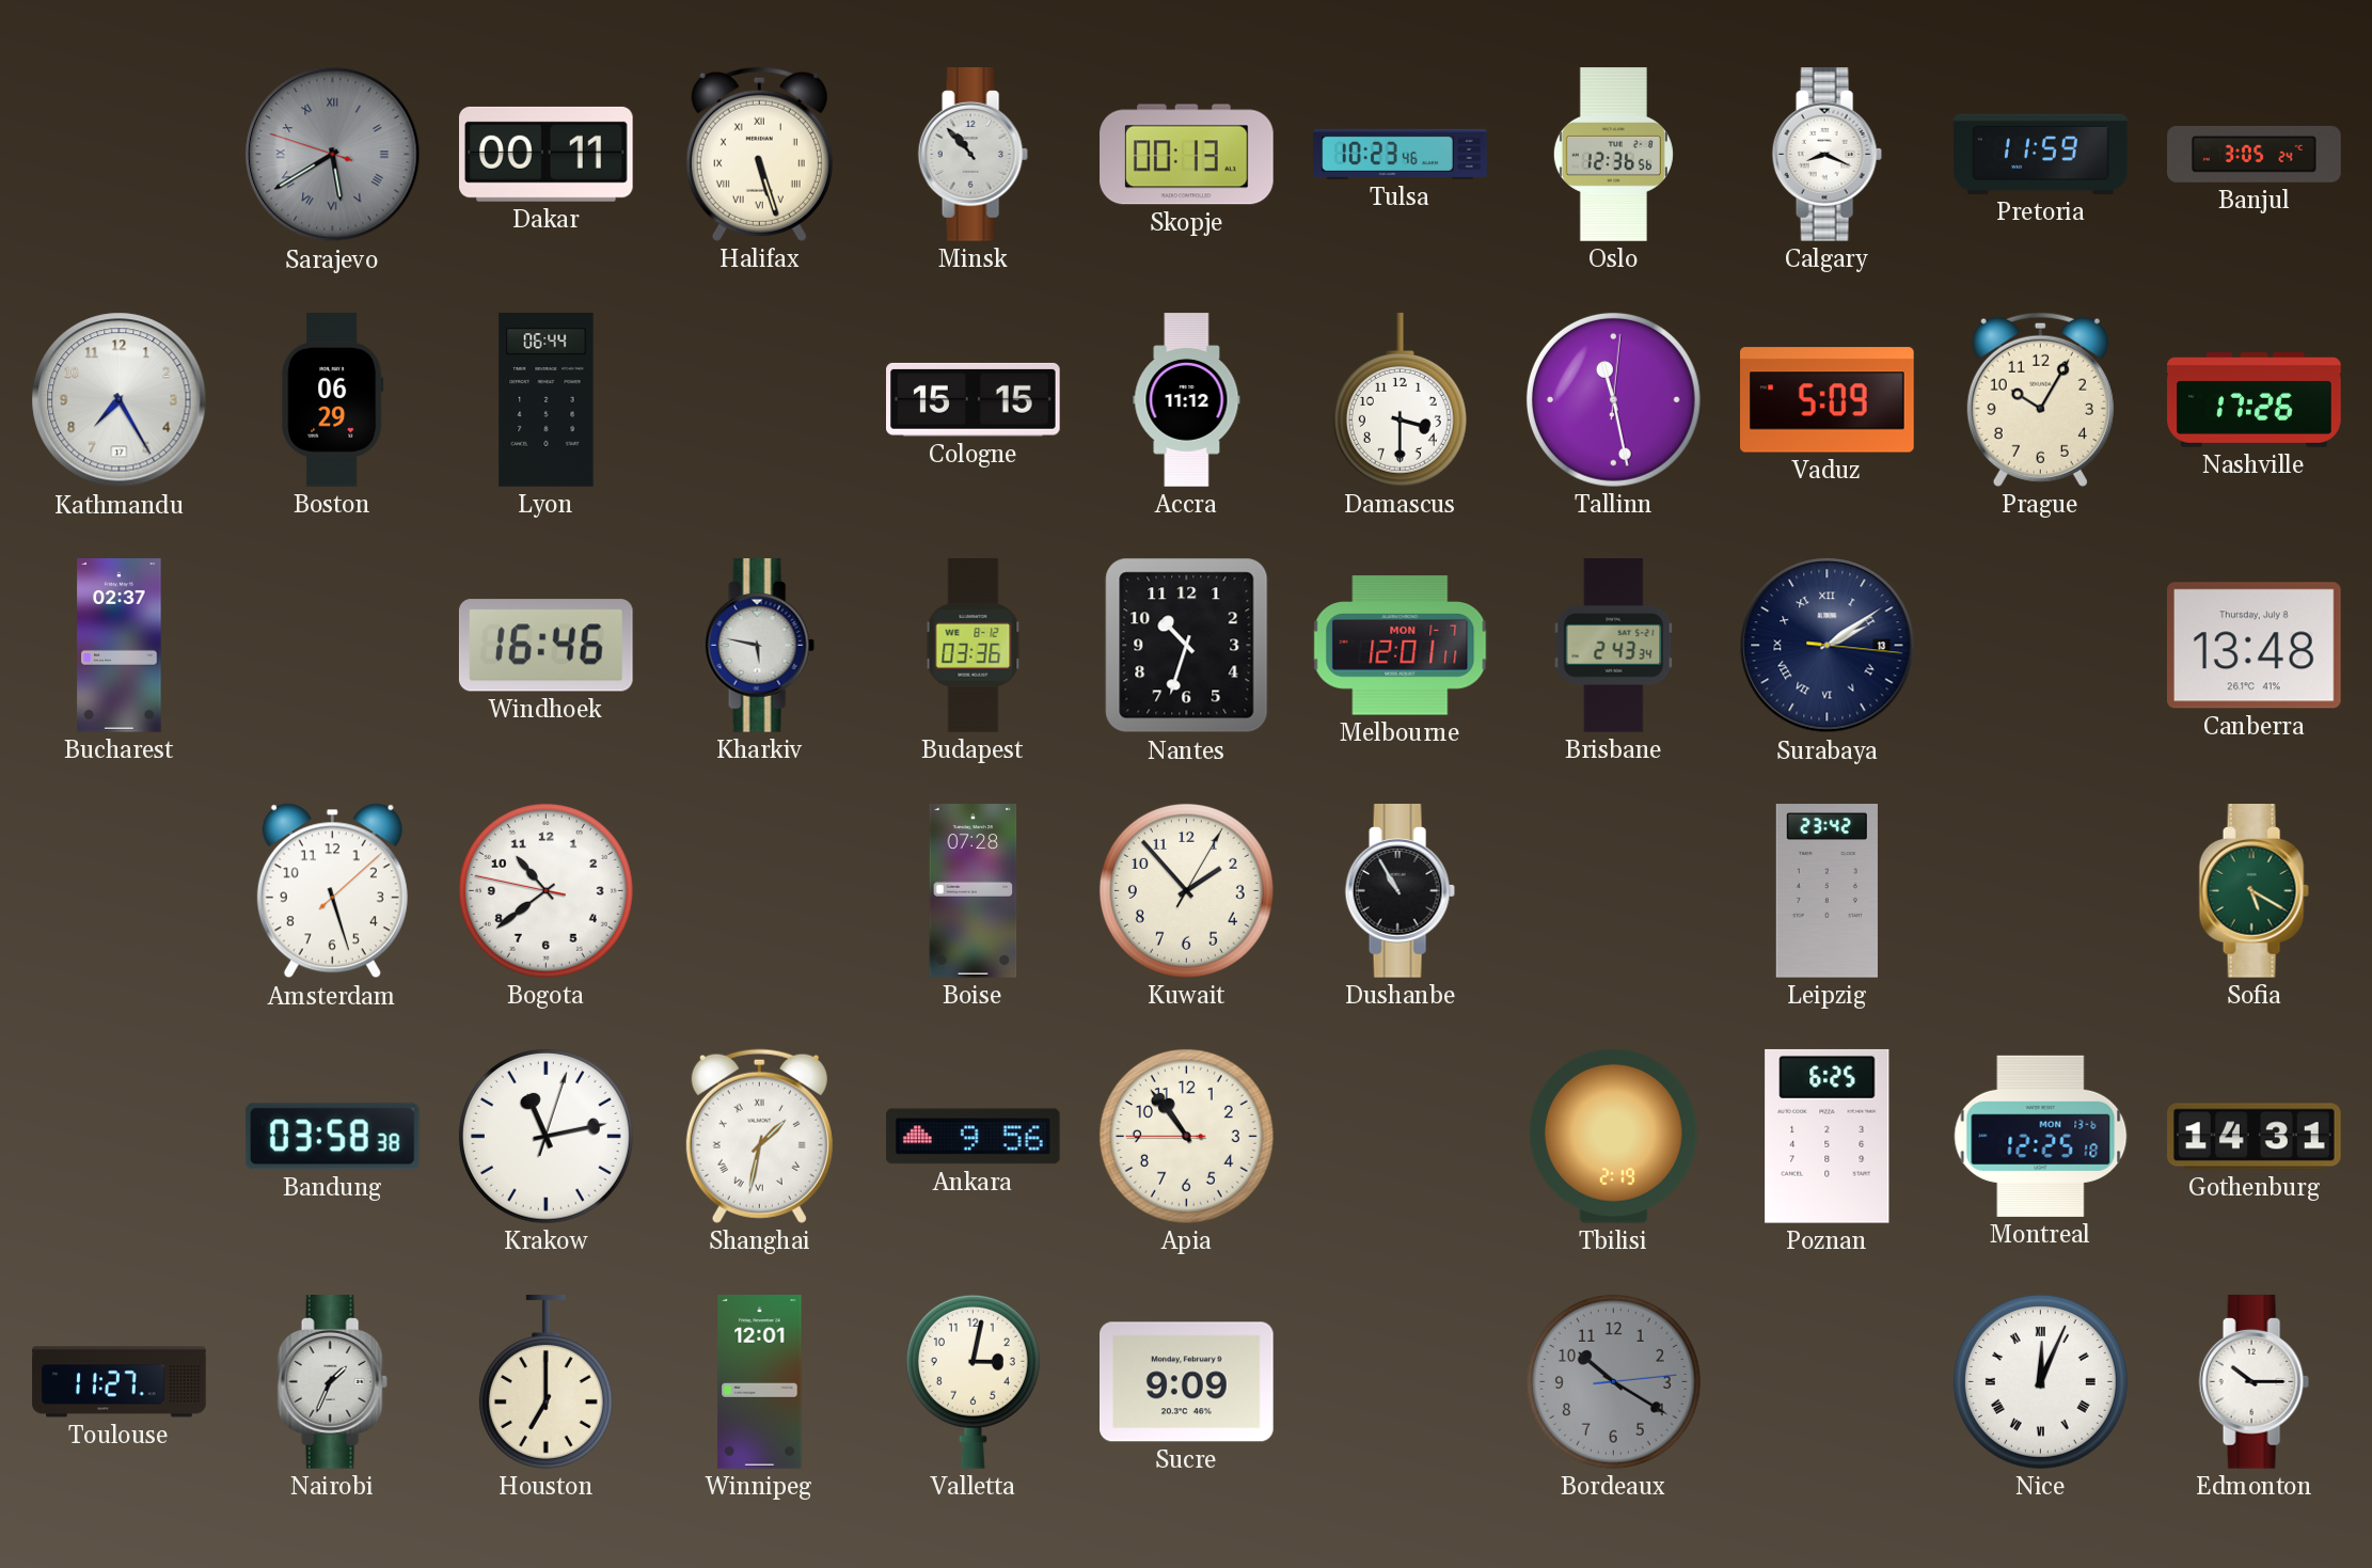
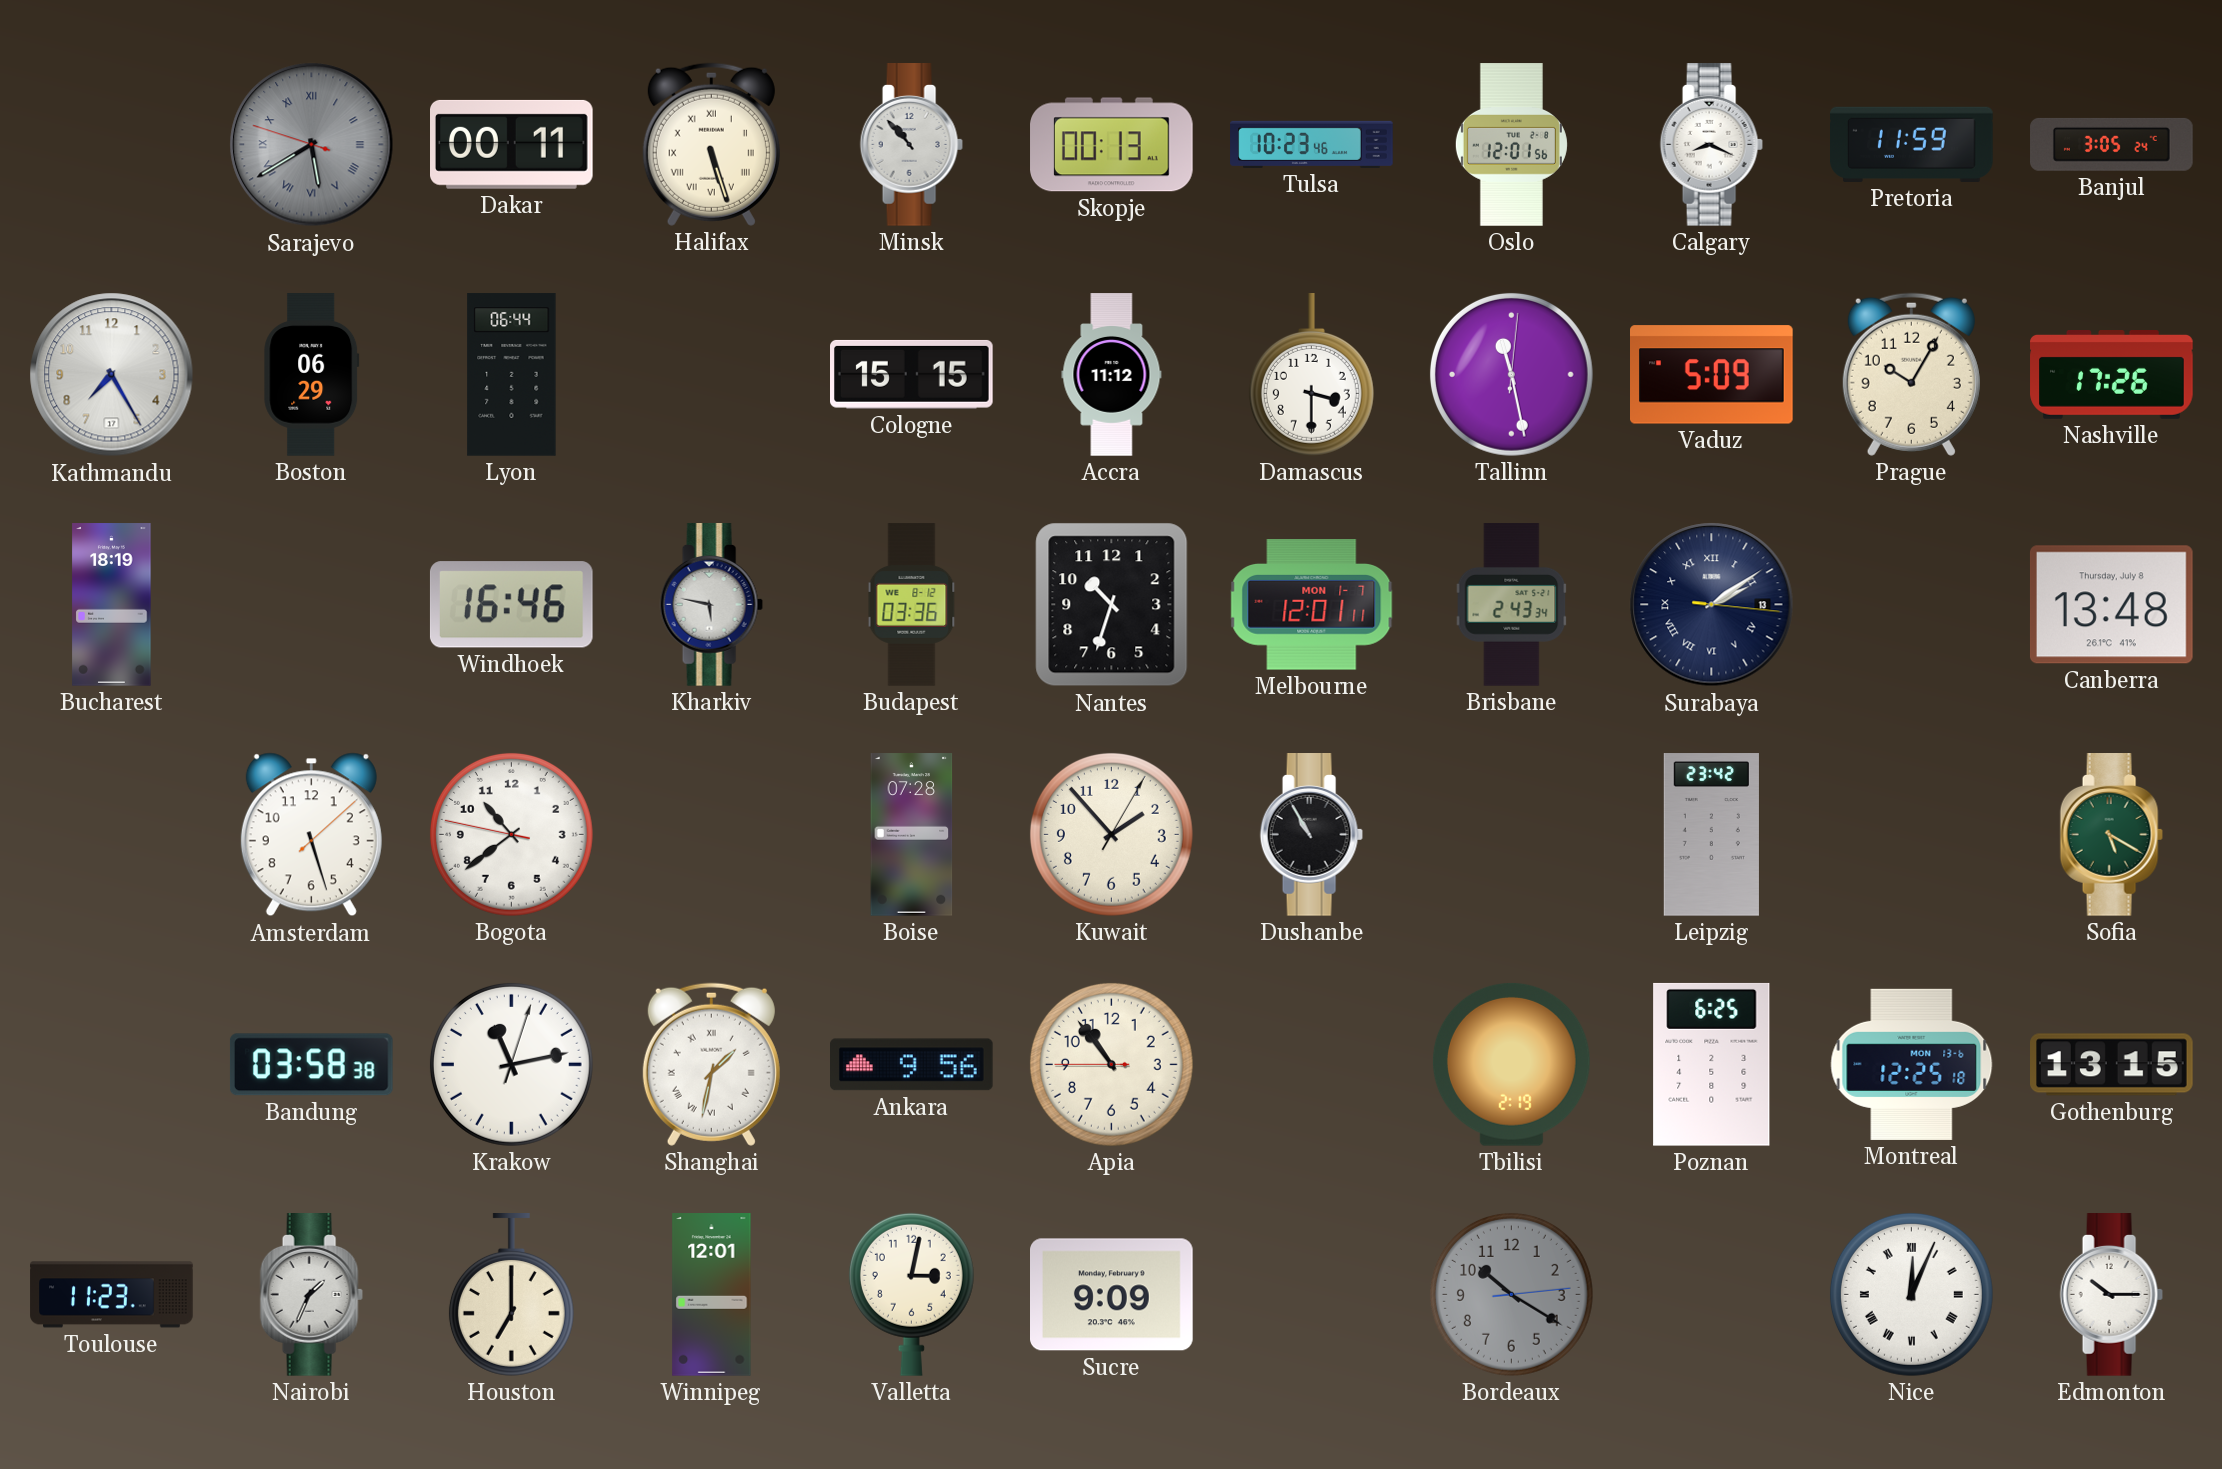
Oslo: 12:36 -> 12:01 (1511, 145)
Bucharest: 02:37 -> 18:19 (112, 605)
Gothenburg: 14:31 -> 13:15 (2112, 1065)
Toulouse: 11:27 -> 11:23 (112, 1295)
